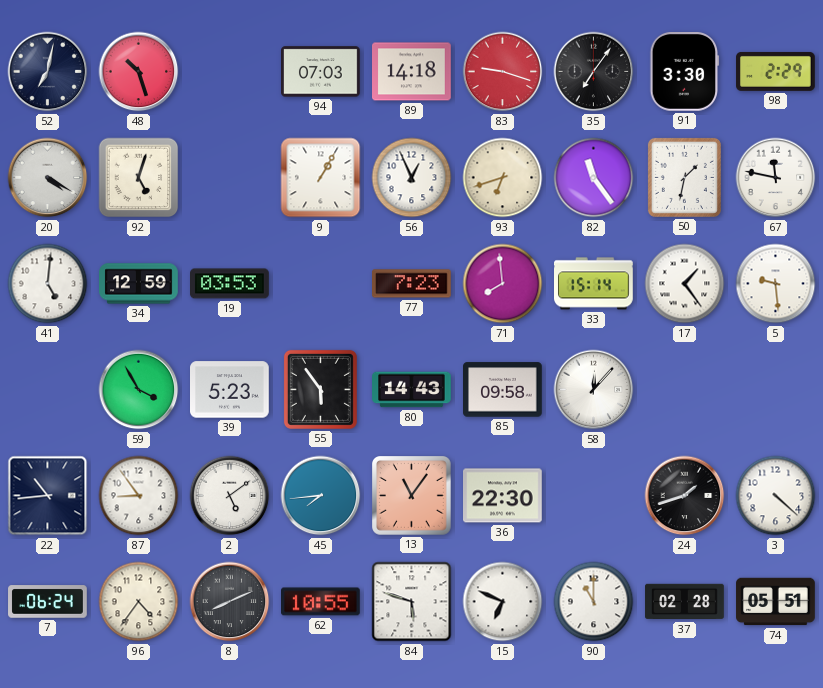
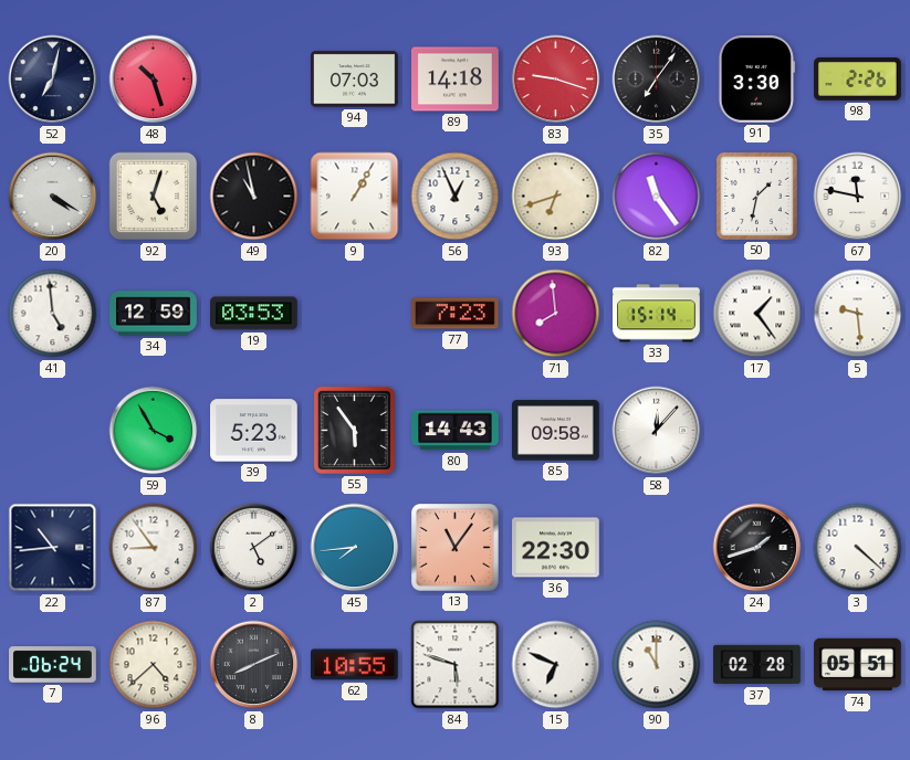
98: 2:29 -> 2:26 (858, 78)
49: none -> 10:58 (254, 197)
41: 5:01 -> 4:59 (53, 314)
96: 4:36 -> 4:38 (154, 665)
